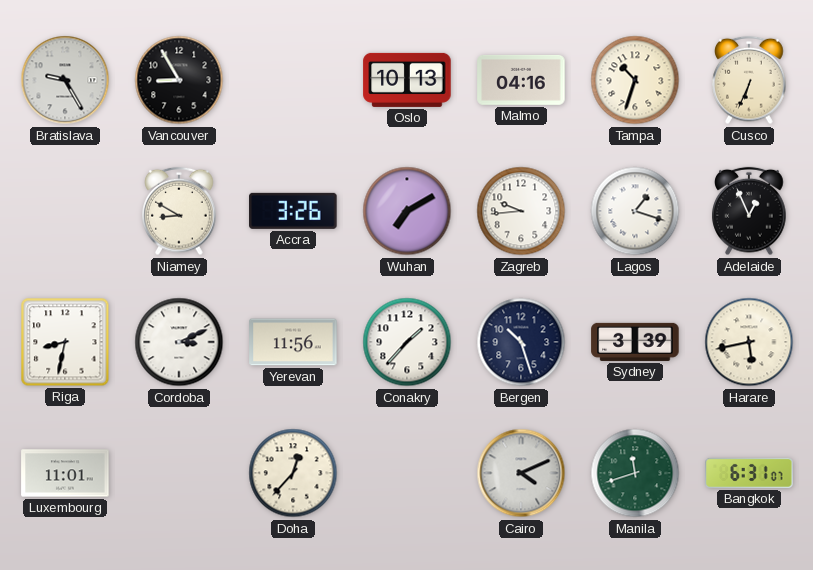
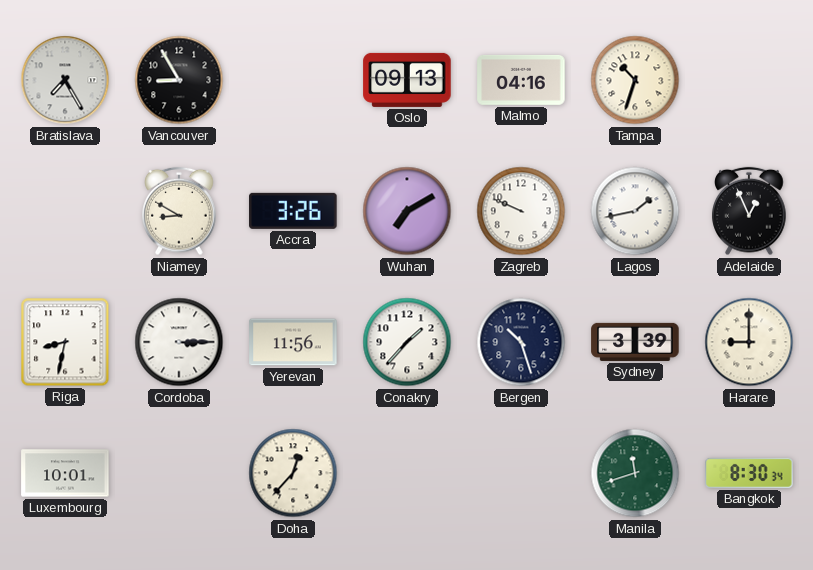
Bratislava: 9:25 -> 7:25 (65, 80)
Oslo: 10:13 -> 09:13 (407, 80)
Cusco: 6:34 -> none (749, 80)
Zagreb: 9:44 -> 9:49 (521, 211)
Lagos: 1:18 -> 1:43 (635, 211)
Cordoba: 3:11 -> 3:15 (179, 342)
Harare: 5:43 -> 9:00 (749, 342)
Luxembourg: 11:01 -> 10:01 (65, 473)
Cairo: 4:11 -> none (521, 473)
Bangkok: 6:31 -> 8:30 (749, 473)
